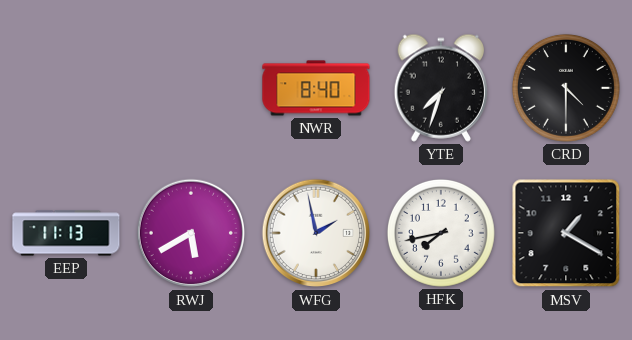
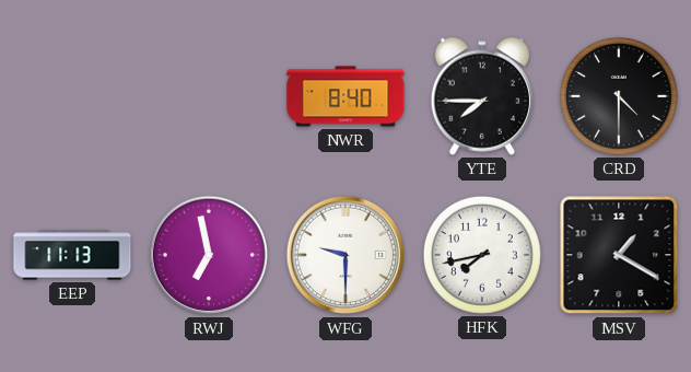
YTE: 7:33 -> 7:45 (481, 96)
RWJ: 5:40 -> 6:58 (209, 255)
WFG: 1:58 -> 9:30 (345, 255)
